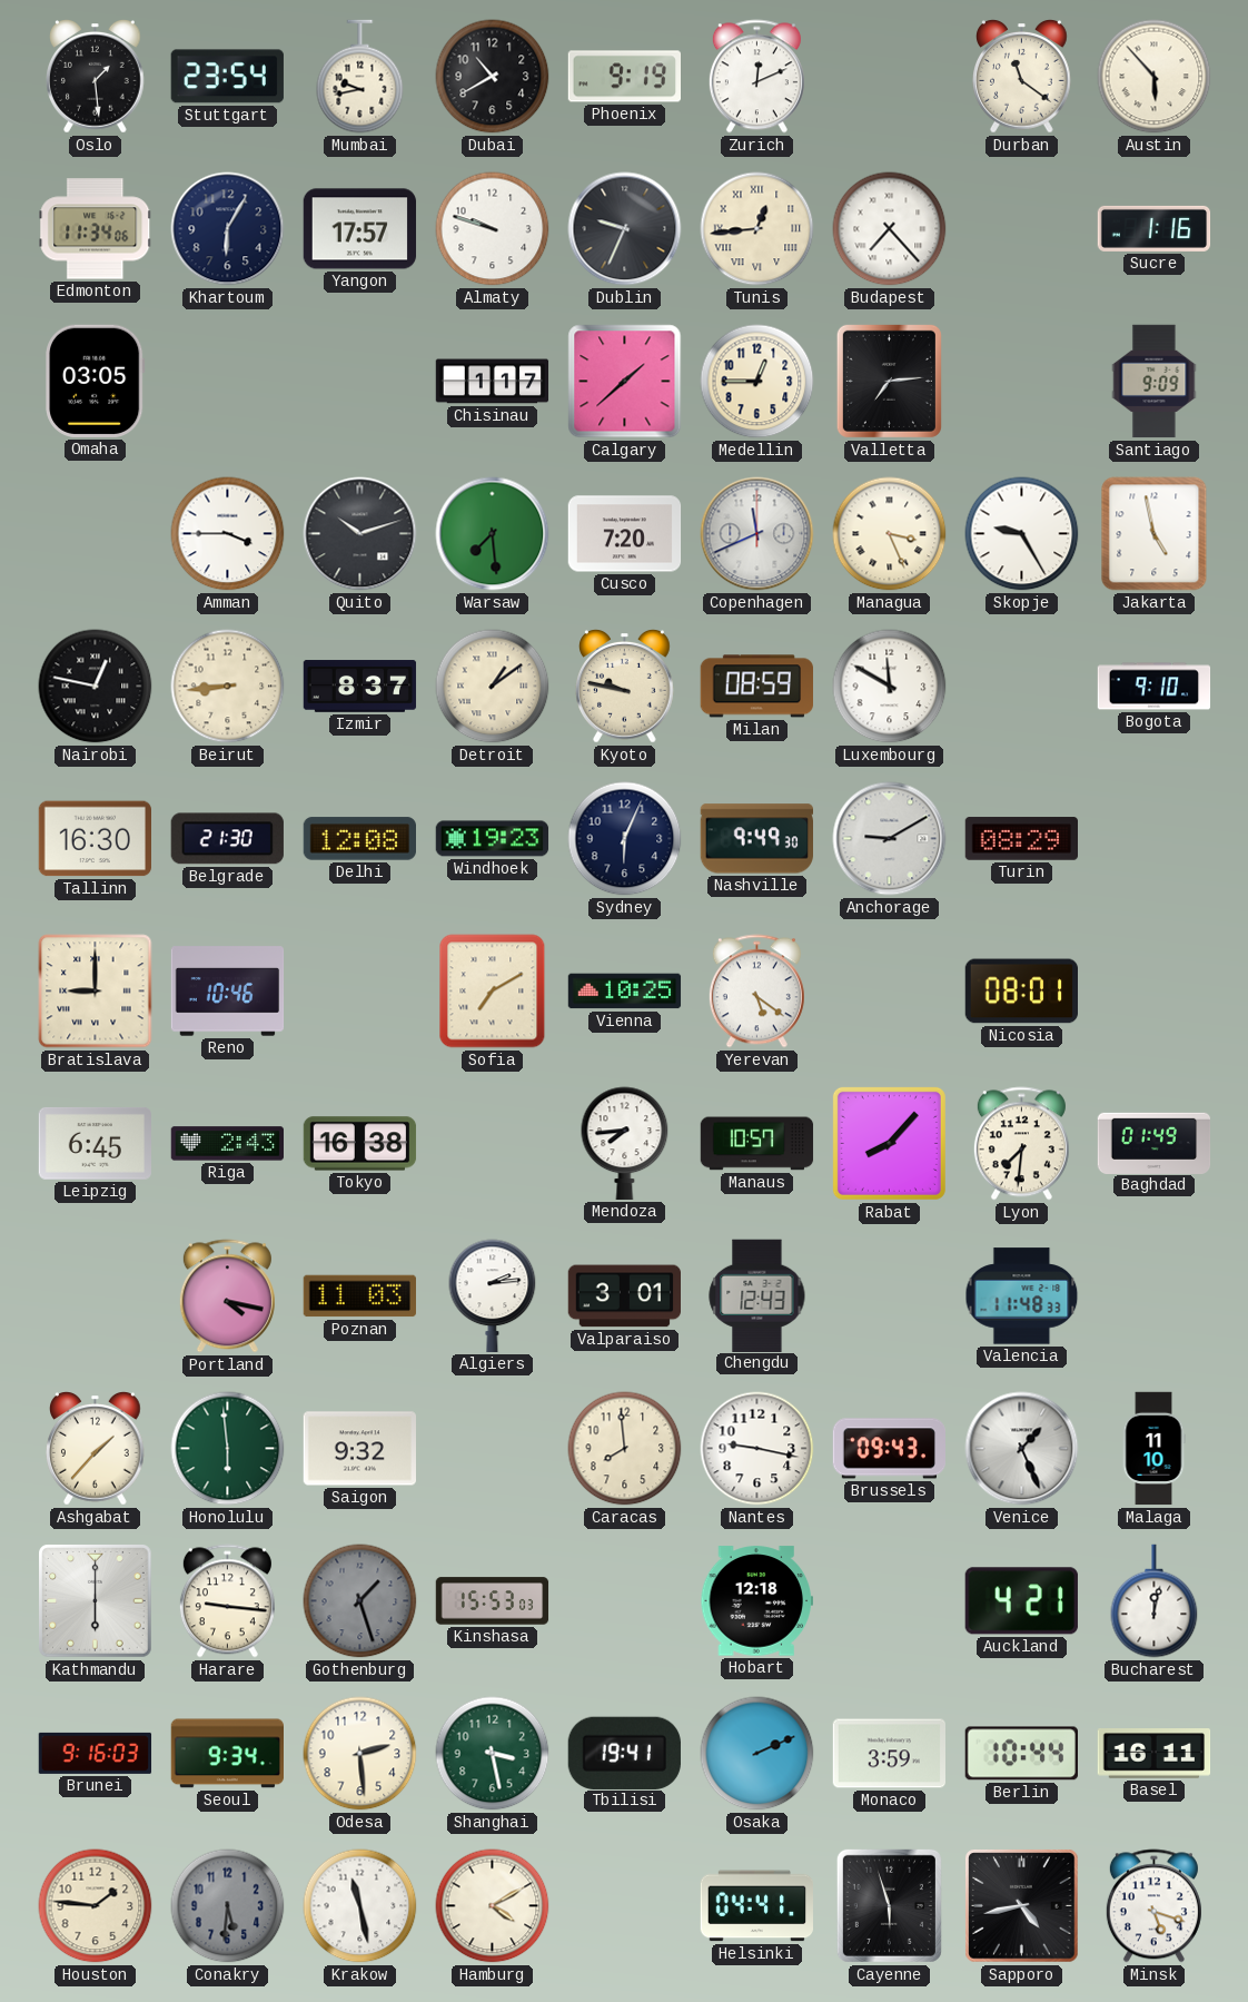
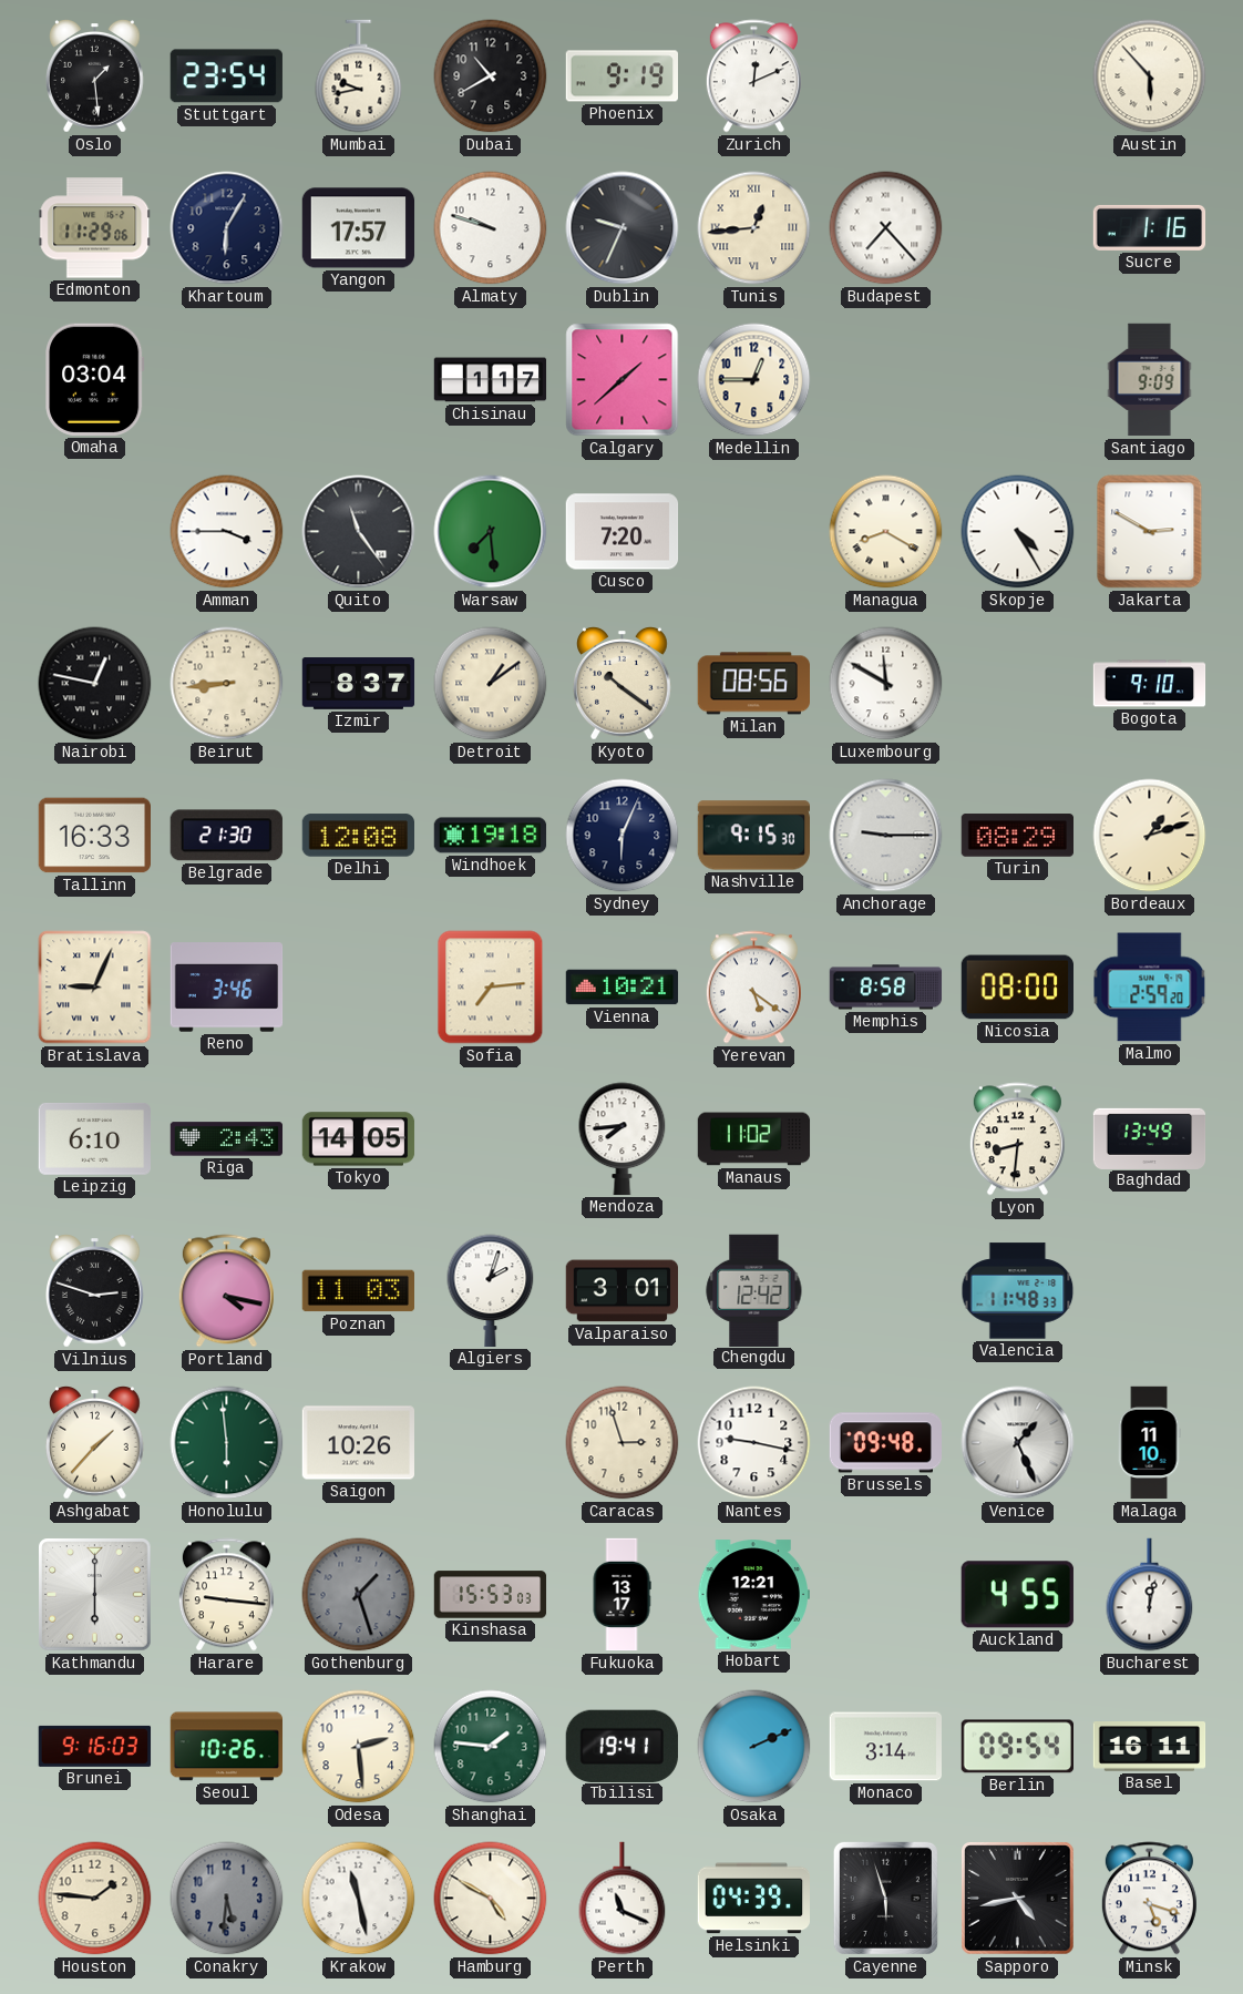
Durban: 11:21 -> none (1022, 77)
Edmonton: 11:34 -> 11:29 (95, 228)
Omaha: 03:05 -> 03:04 (95, 379)
Valletta: 7:14 -> none (889, 381)
Quito: 10:12 -> 11:24 (359, 532)
Copenhagen: 11:41 -> none (757, 534)
Managua: 3:26 -> 8:20 (886, 532)
Skopje: 9:25 -> 4:25 (1018, 532)
Jakarta: 4:58 -> 2:50 (1150, 532)
Kyoto: 9:47 -> 10:21 (623, 684)
Milan: 08:59 -> 08:56 (753, 684)
Tallinn: 16:30 -> 16:33 (94, 836)
Windhoek: 19:23 -> 19:18 (491, 836)
Nashville: 9:49 -> 9:15 (753, 836)
Anchorage: 9:10 -> 9:15 (886, 836)
Bordeaux: none -> 1:12 (1150, 836)
Bratislava: 9:00 -> 9:04 (95, 988)
Reno: 10:46 -> 3:46 (227, 988)
Sofia: 7:10 -> 7:14 (491, 988)
Vienna: 10:25 -> 10:21 (623, 988)
Memphis: none -> 8:58 (886, 988)
Nicosia: 08:01 -> 08:00 (1017, 988)
Malmo: none -> 2:59 (1150, 988)
Leipzig: 6:45 -> 6:10 (94, 1138)
Tokyo: 16:38 -> 14:05 (359, 1139)
Manaus: 10:57 -> 11:02 (754, 1139)
Rabat: 8:07 -> none (889, 1143)
Lyon: 7:31 -> 8:31 (1017, 1139)
Baghdad: 01:49 -> 13:49 (1150, 1138)
Vilnius: none -> 2:48 (95, 1291)
Algiers: 2:14 -> 2:03 (491, 1290)
Chengdu: 12:43 -> 12:42 (754, 1290)
Saigon: 9:32 -> 10:26 (358, 1443)
Caracas: 7:59 -> 2:57 (623, 1443)
Brussels: 09:43 -> 09:48 (885, 1443)
Fukuoka: none -> 13:17 (621, 1595)
Hobart: 12:18 -> 12:21 (753, 1595)
Auckland: 4:21 -> 4:55 (1017, 1595)
Seoul: 9:34 -> 10:26 (226, 1747)
Shanghai: 3:28 -> 1:46 (491, 1747)
Monaco: 3:59 -> 3:14 (885, 1747)
Berlin: 10:44 -> 09:54 (1017, 1747)
Hamburg: 4:10 -> 4:50 (491, 1899)
Perth: none -> 11:19 (623, 1899)
Helsinki: 04:41 -> 04:39 (753, 1899)
